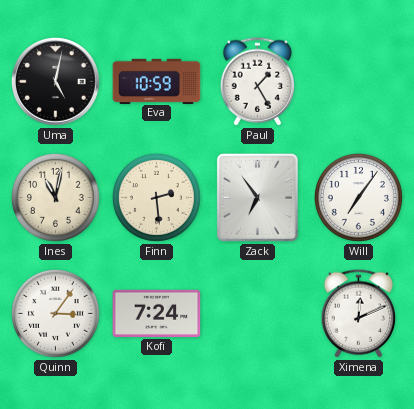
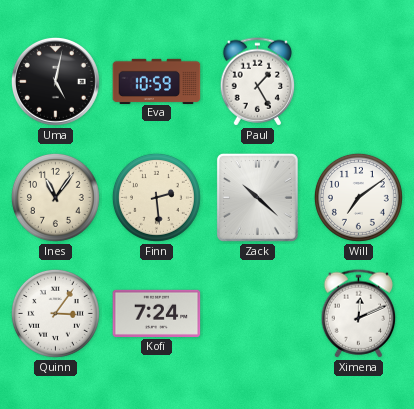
Ines: 11:02 -> 11:06 (55, 197)
Zack: 6:54 -> 10:22 (257, 197)
Will: 7:06 -> 7:09 (358, 197)
